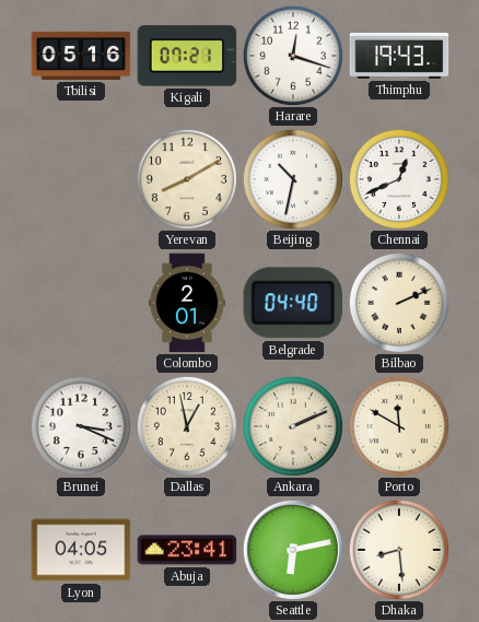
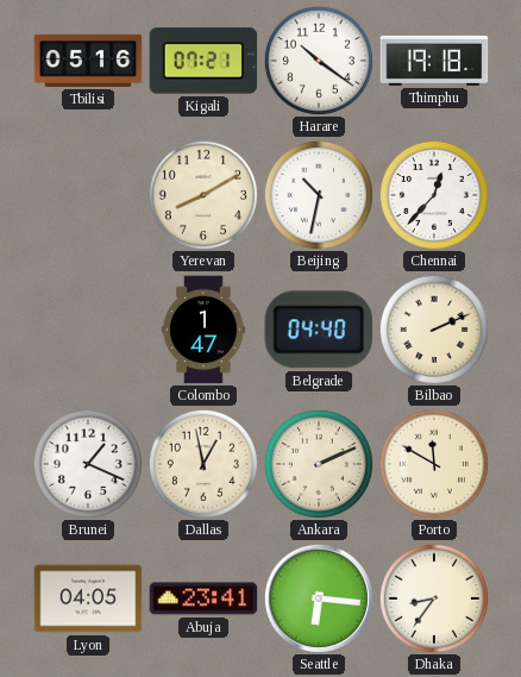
Harare: 12:18 -> 10:21 (319, 61)
Thimphu: 19:43 -> 19:18 (434, 61)
Chennai: 12:41 -> 12:37 (434, 195)
Colombo: 2:01 -> 1:47 (203, 330)
Brunei: 3:19 -> 1:19 (88, 464)
Seattle: 6:13 -> 6:16 (319, 598)
Dhaka: 8:29 -> 8:36 (434, 598)
